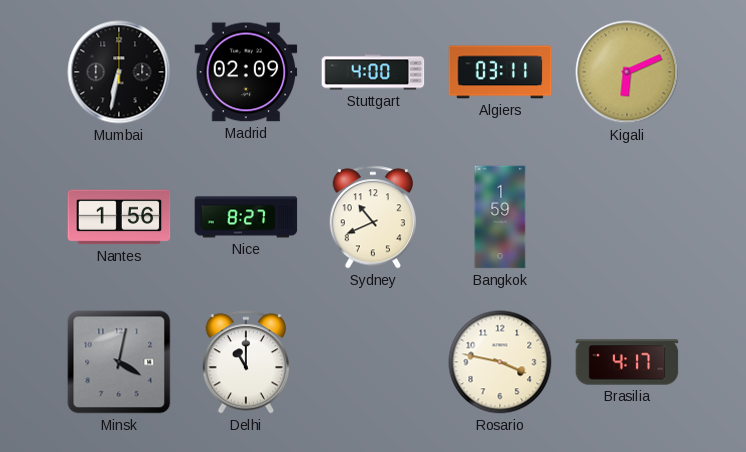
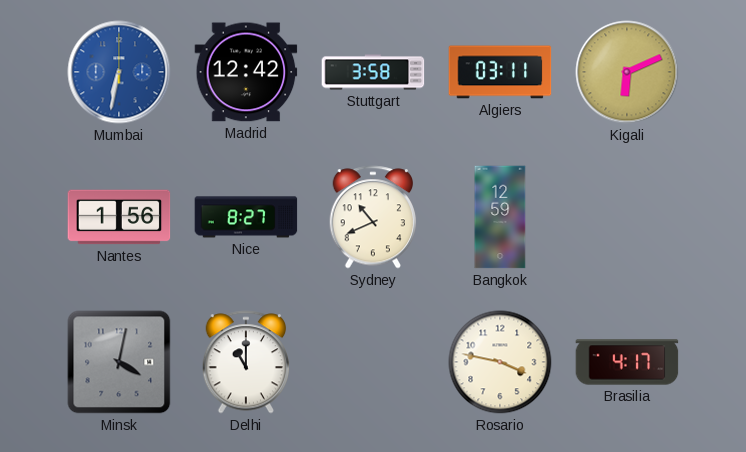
Mumbai dial: black -> blue (119, 72)
Madrid: 02:09 -> 12:42 (246, 72)
Stuttgart: 4:00 -> 3:58 (373, 72)
Bangkok: 1:59 -> 12:59 (500, 217)
